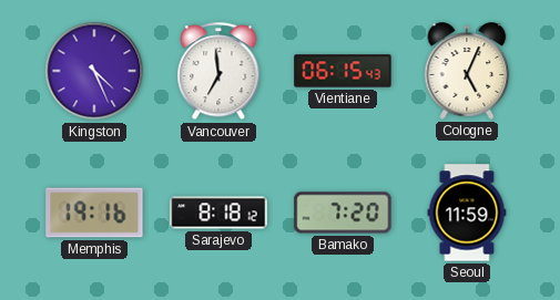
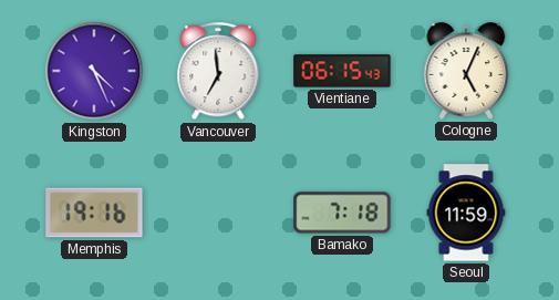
Sarajevo: 8:18 -> none (218, 213)
Bamako: 7:20 -> 7:18 (342, 213)
